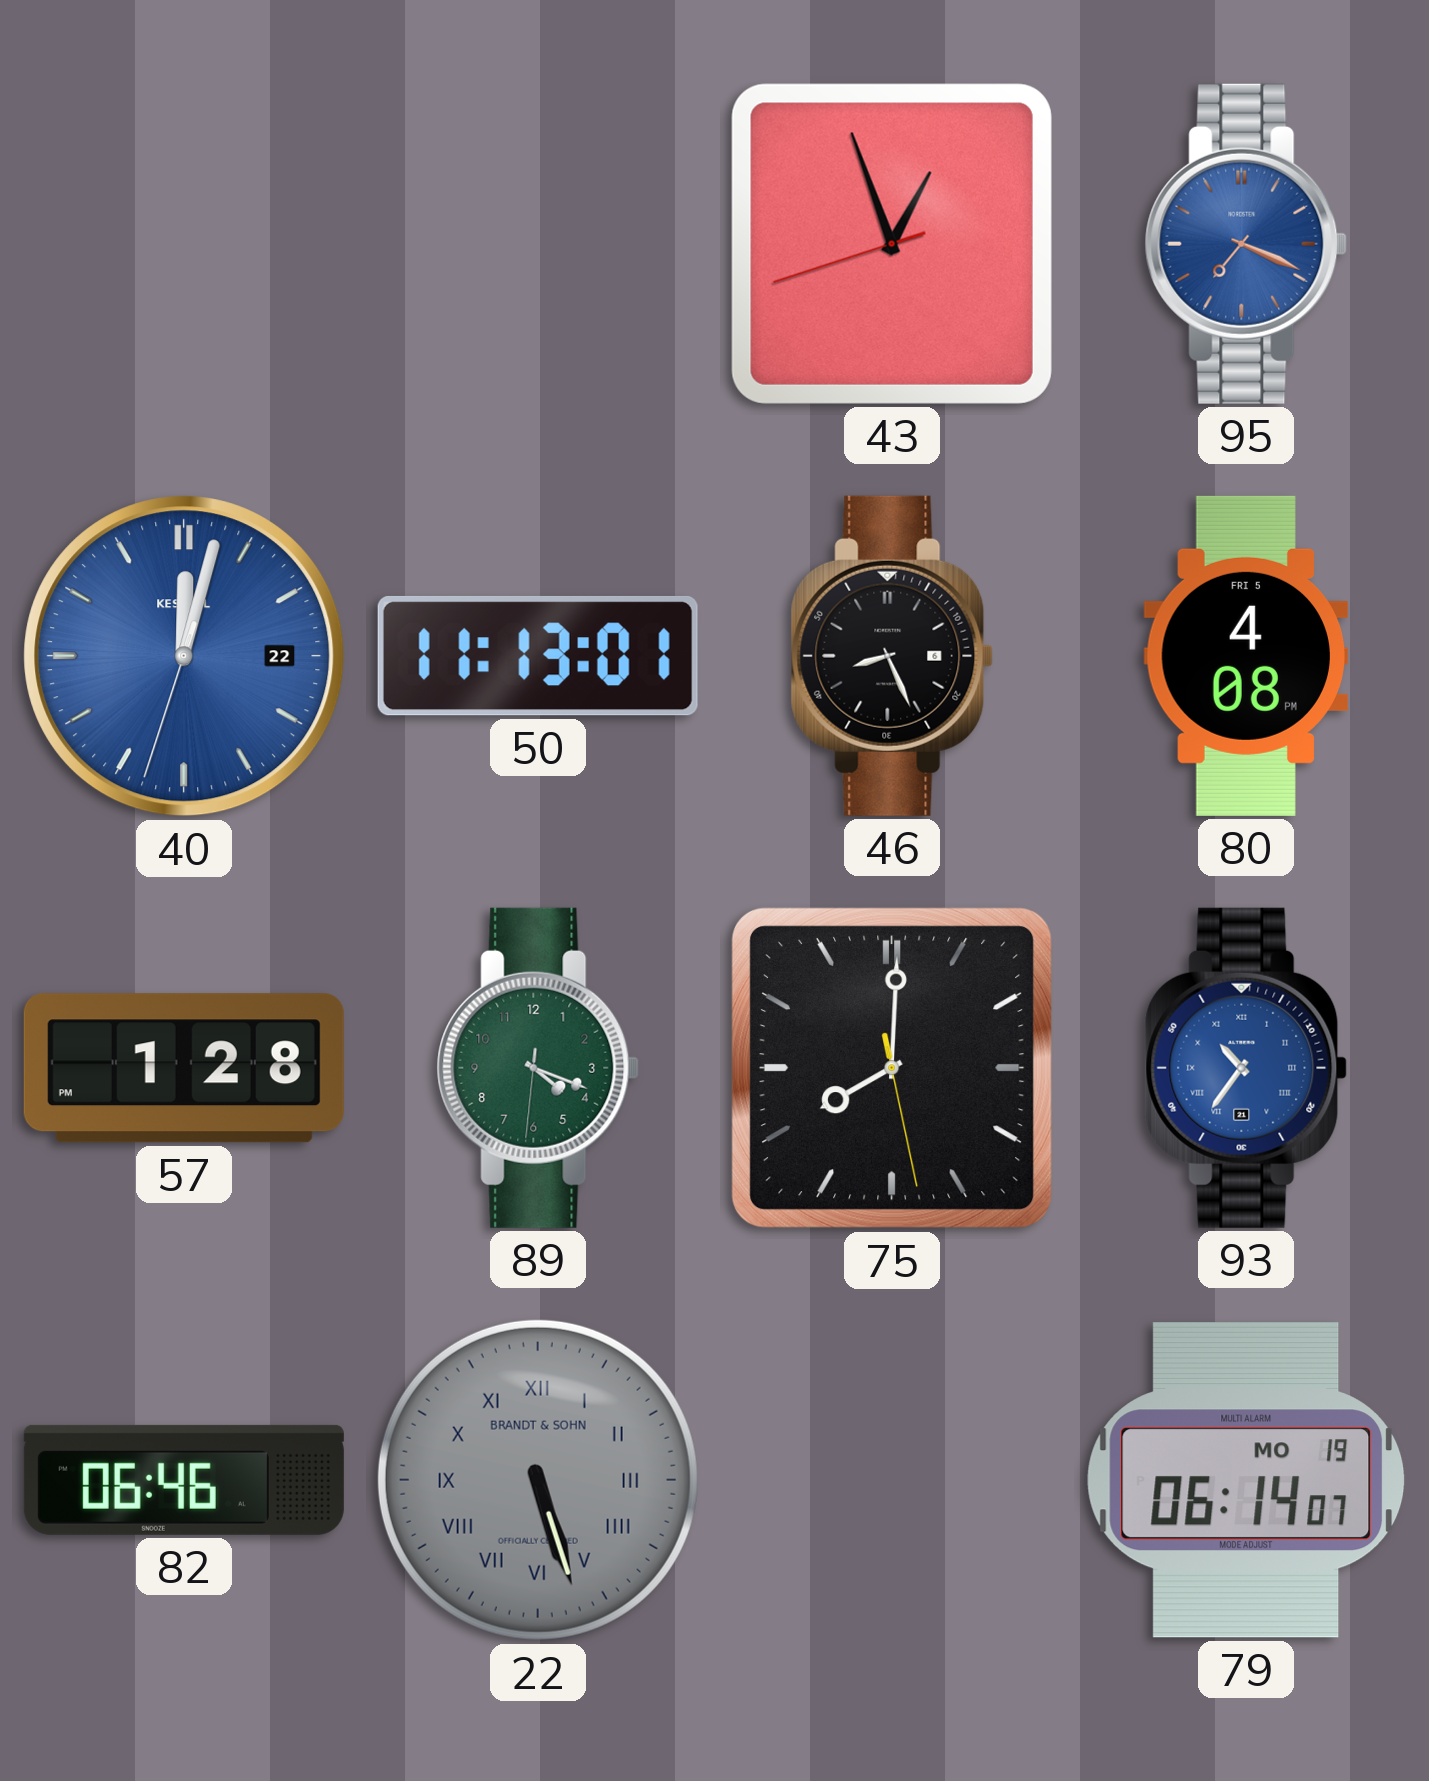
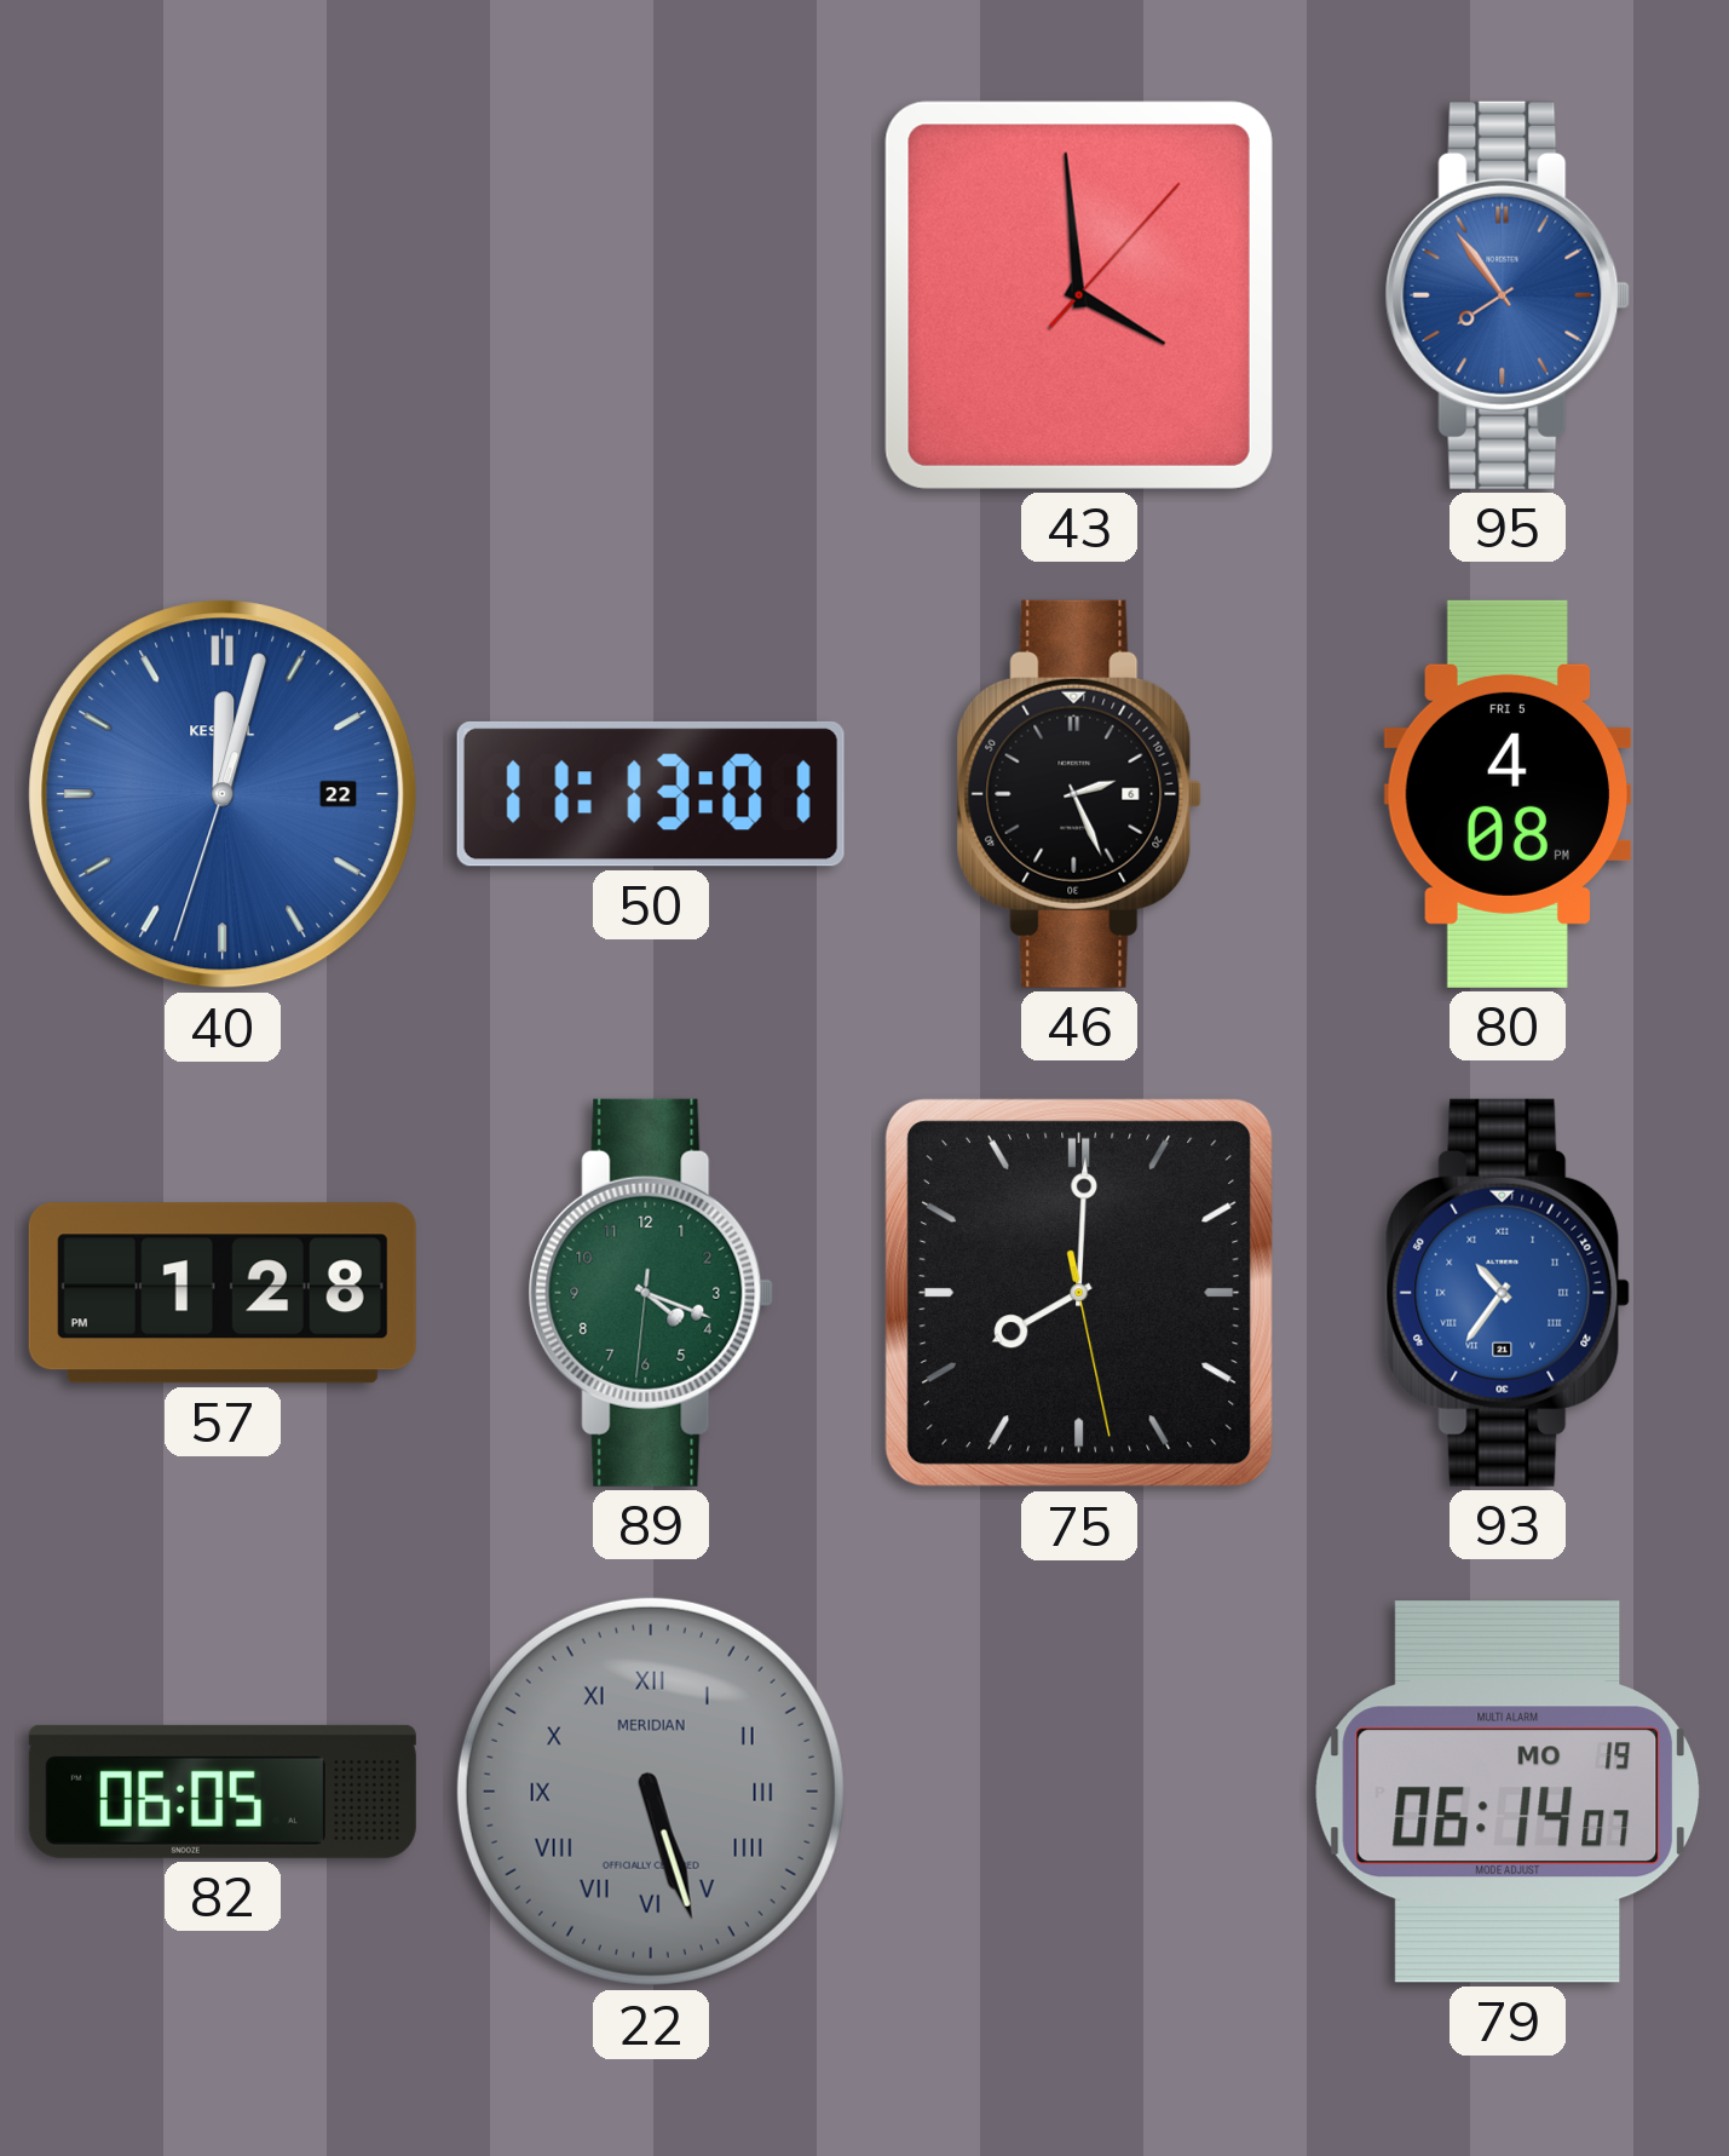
43: 12:56 -> 3:59 (1079, 295)
95: 7:19 -> 7:54 (1508, 295)
46: 8:26 -> 2:26 (1079, 794)
82: 06:46 -> 06:05 (223, 1792)
22 brand: BRANDT & SOHN -> MERIDIAN (651, 1792)
